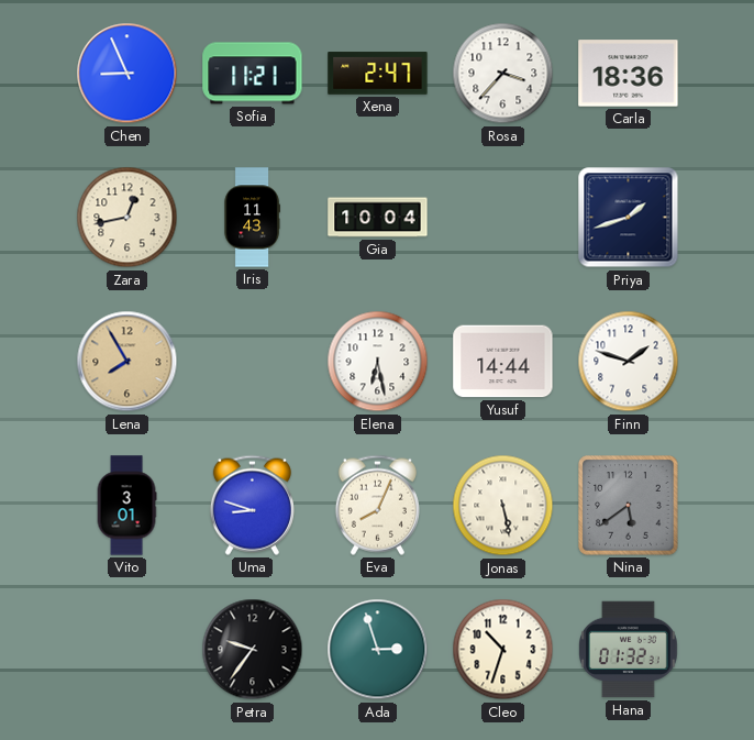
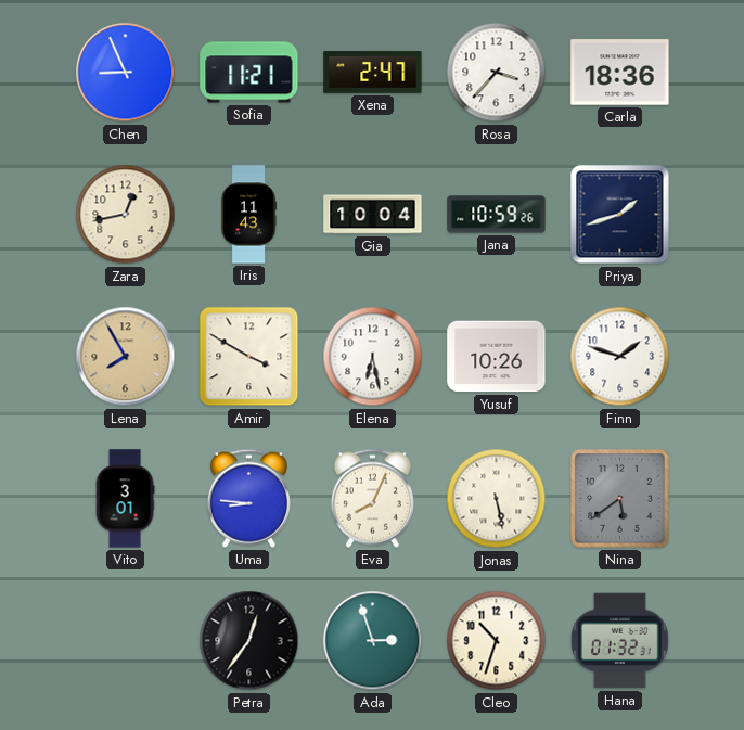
Jana: none -> 10:59 (497, 215)
Amir: none -> 3:50 (249, 357)
Yusuf: 14:44 -> 10:26 (497, 357)
Uma: 8:48 -> 8:46 (248, 498)
Petra: 9:36 -> 12:36 (249, 641)
